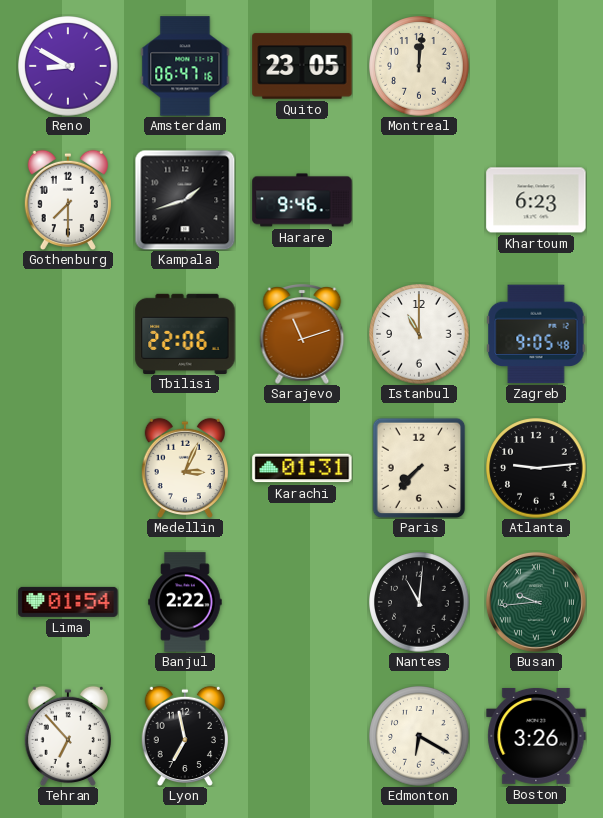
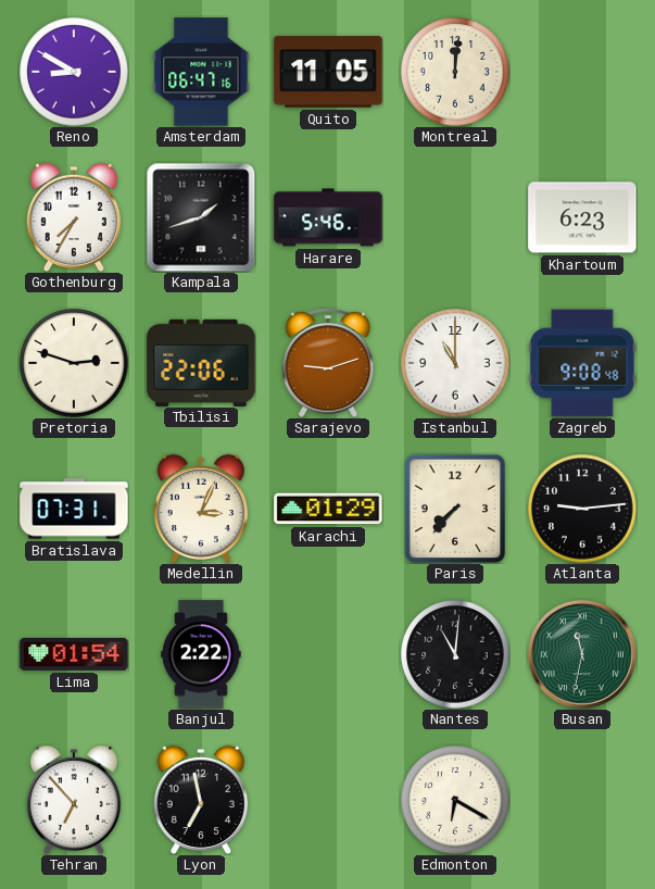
Quito: 23:05 -> 11:05 (328, 72)
Gothenburg: 7:30 -> 7:35 (74, 217)
Harare: 9:46 -> 5:46 (328, 217)
Pretoria: none -> 2:48 (74, 363)
Sarajevo: 11:12 -> 9:12 (328, 364)
Zagreb: 9:05 -> 9:08 (582, 363)
Bratislava: none -> 07:31 (74, 509)
Karachi: 01:31 -> 01:29 (328, 509)
Busan: 9:44 -> 11:32 (582, 654)
Boston: 3:26 -> none (536, 736)
